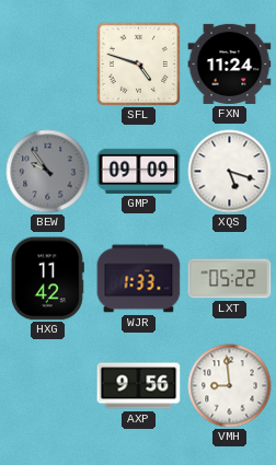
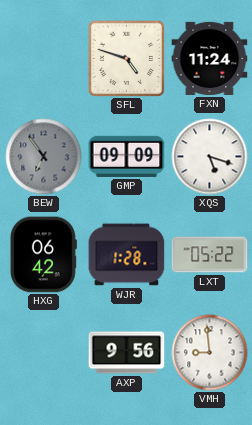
BEW: 9:54 -> 6:54 (44, 157)
HXG: 11:42 -> 06:42 (43, 255)
WJR: 1:33 -> 1:28 (127, 255)
